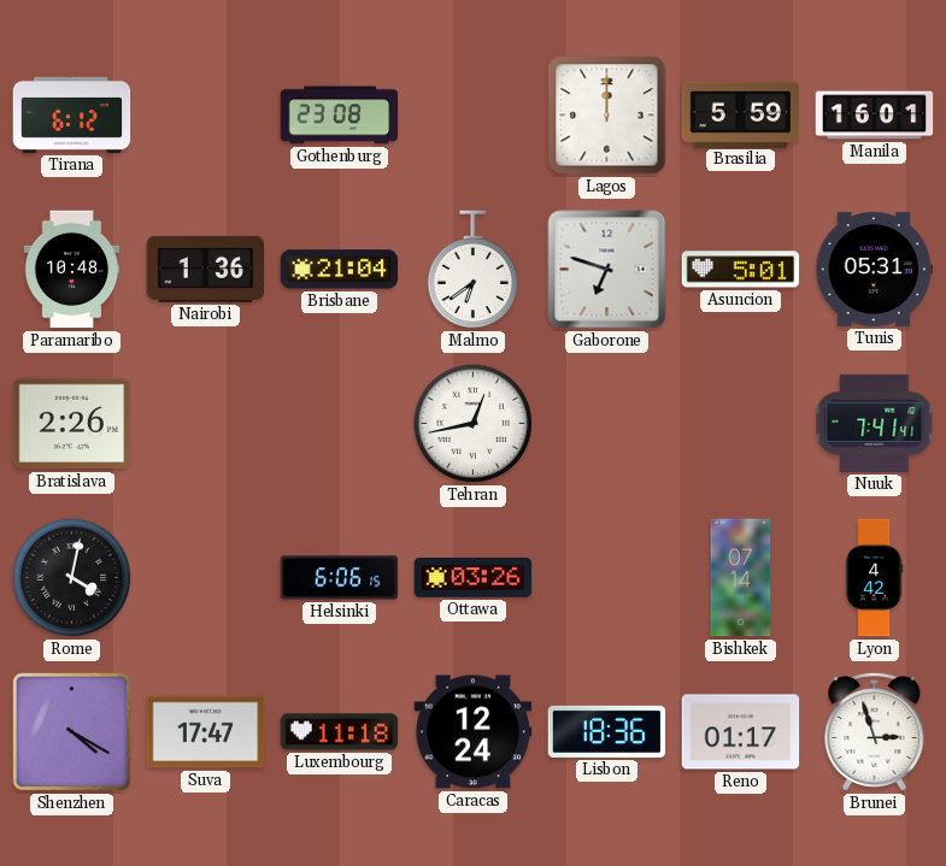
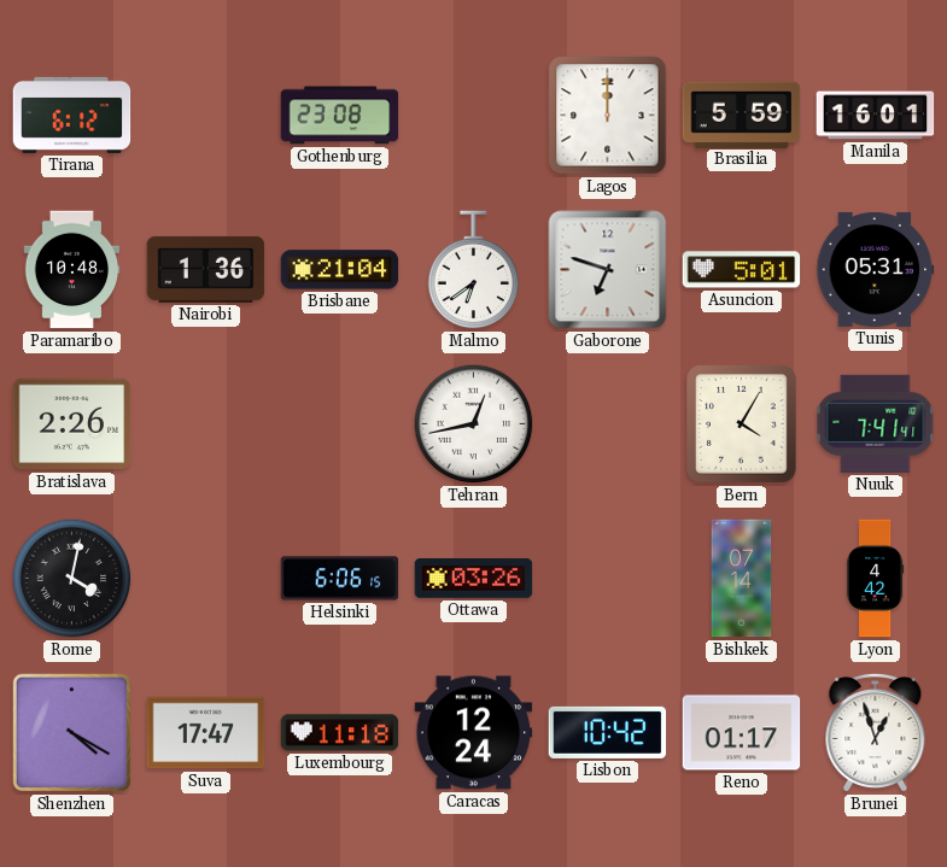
Bern: none -> 4:05 (742, 424)
Lisbon: 18:36 -> 10:42 (608, 732)
Brunei: 2:57 -> 12:57 (876, 732)
